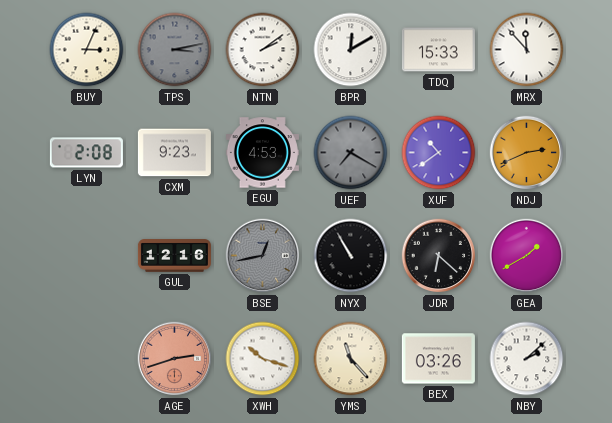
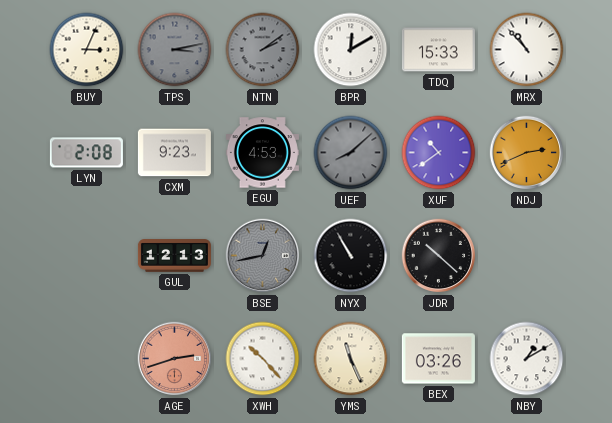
NTN dial: white -> grey (263, 50)
MRX: 11:53 -> 10:53 (527, 50)
UEF: 7:20 -> 8:08 (351, 153)
GUL: 12:16 -> 12:13 (174, 256)
JDR: 6:22 -> 10:22 (439, 256)
GEA: 1:40 -> none (527, 256)
XWH: 10:18 -> 10:23 (263, 359)
YMS: 11:23 -> 11:26 (351, 359)
NBY: 2:08 -> 1:10 (527, 359)
